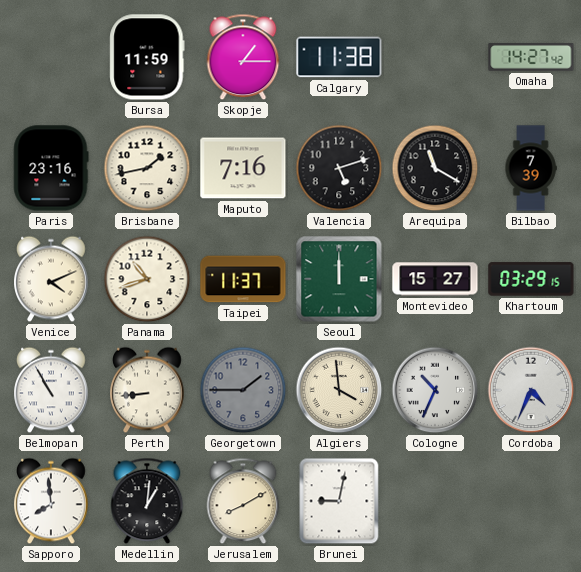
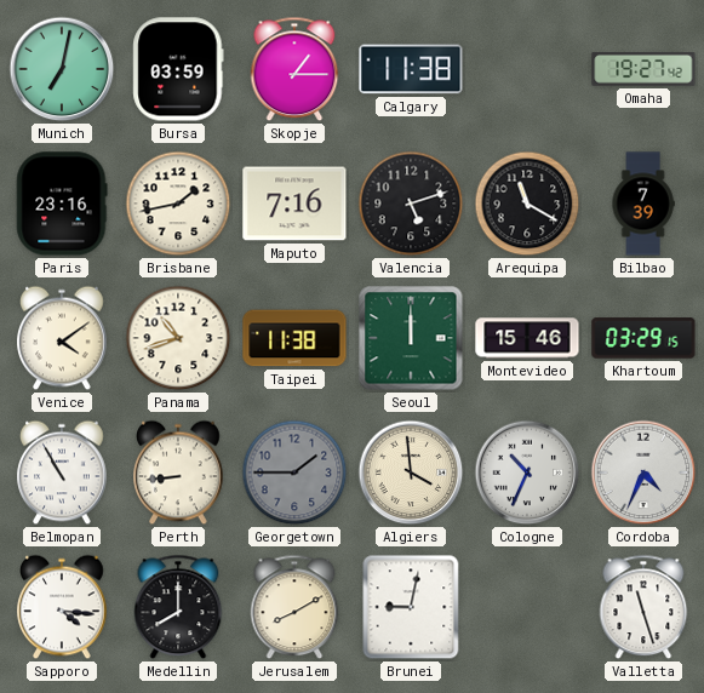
Munich: none -> 7:02 (62, 69)
Bursa: 11:59 -> 03:59 (178, 69)
Omaha: 14:27 -> 19:27 (643, 70)
Venice: 4:11 -> 4:09 (62, 338)
Taipei: 11:37 -> 11:38 (294, 338)
Montevideo: 15:27 -> 15:46 (527, 338)
Sapporo: 7:59 -> 4:16 (62, 607)
Medellin: 1:01 -> 8:00 (178, 607)
Valletta: none -> 11:27 (643, 607)
